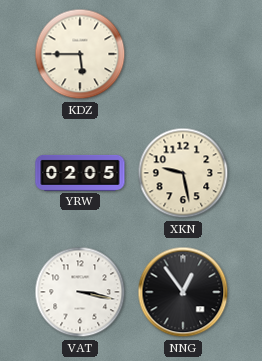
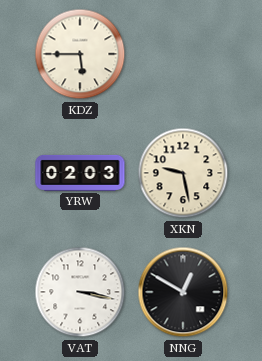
YRW: 02:05 -> 02:03 (80, 173)
NNG: 12:54 -> 12:50 (183, 292)
